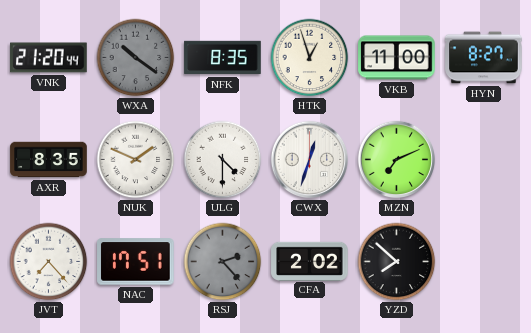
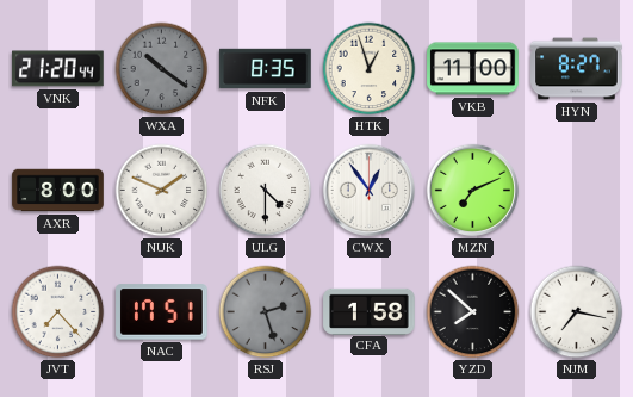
AXR: 8:35 -> 8:00 (58, 191)
CWX: 12:33 -> 12:54 (370, 191)
RSJ: 2:23 -> 2:27 (266, 312)
CFA: 2:02 -> 1:58 (370, 311)
NJM: none -> 7:17 (577, 312)
